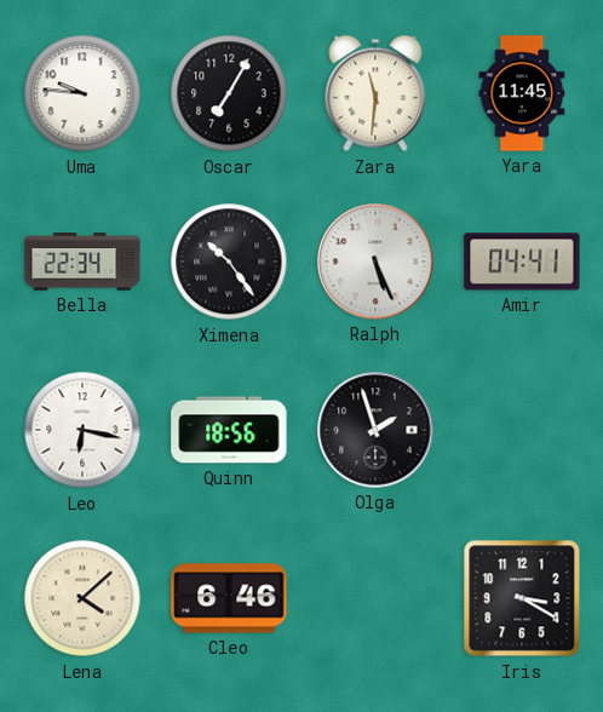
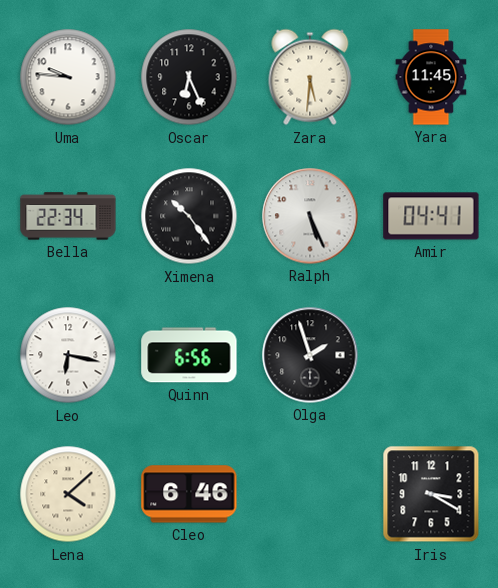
Oscar: 7:05 -> 6:26 (189, 77)
Zara: 11:31 -> 5:31 (310, 77)
Quinn: 18:56 -> 6:56 (189, 355)
